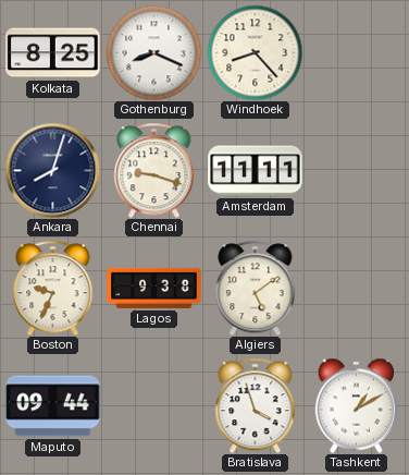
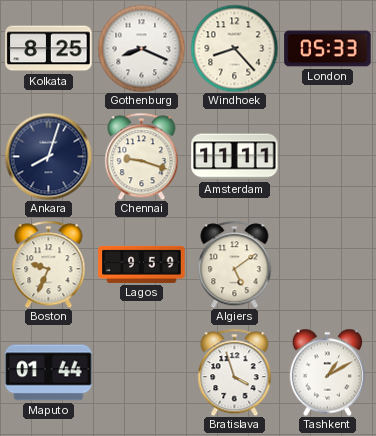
London: none -> 05:33 (328, 49)
Lagos: 9:38 -> 9:59 (142, 264)
Maputo: 09:44 -> 01:44 (49, 373)
